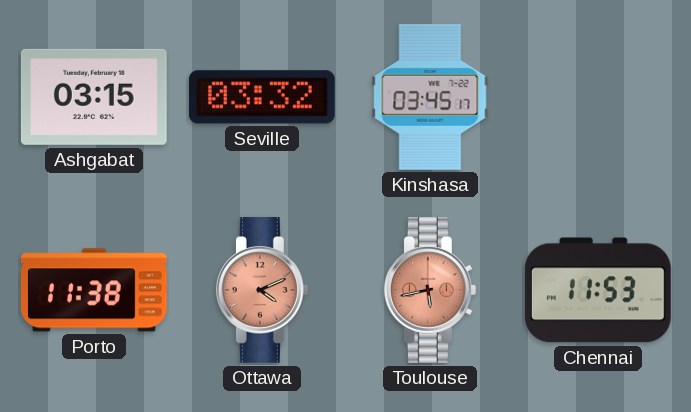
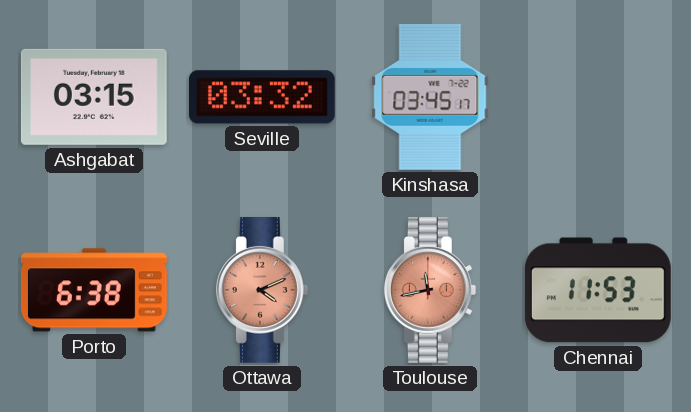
Porto: 11:38 -> 6:38 (94, 290)
Toulouse: 5:43 -> 11:43 (430, 290)
